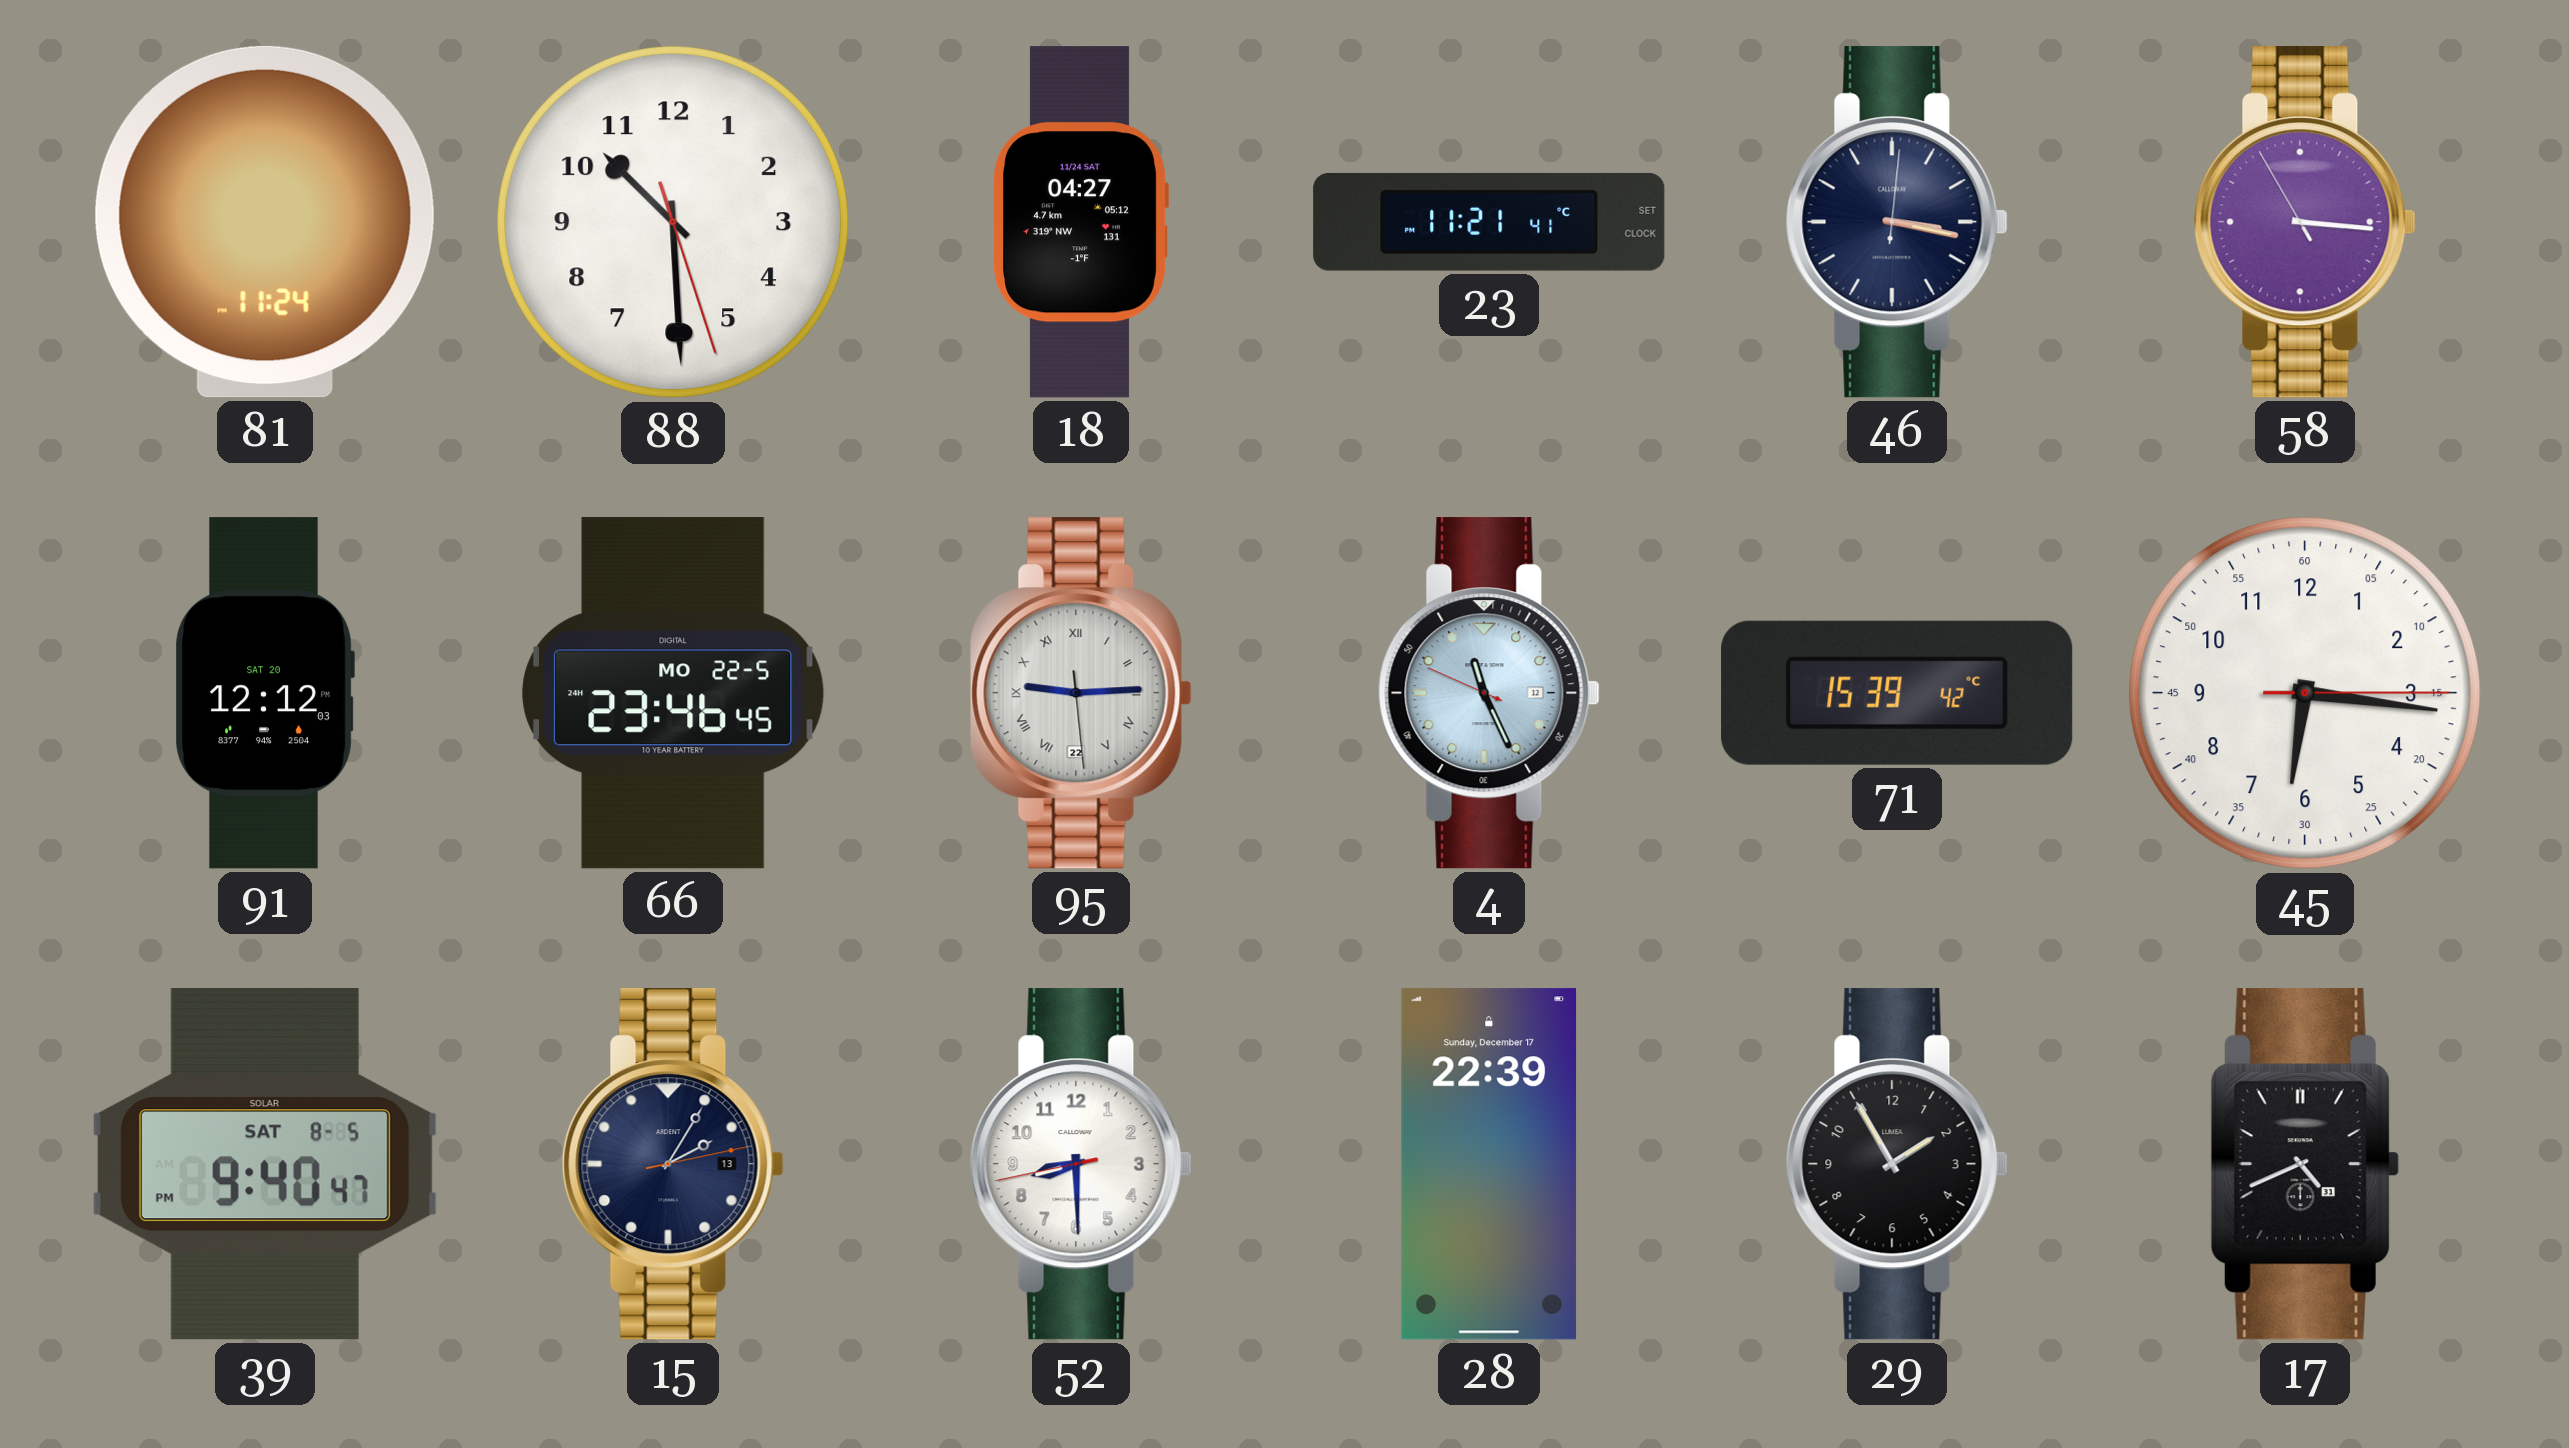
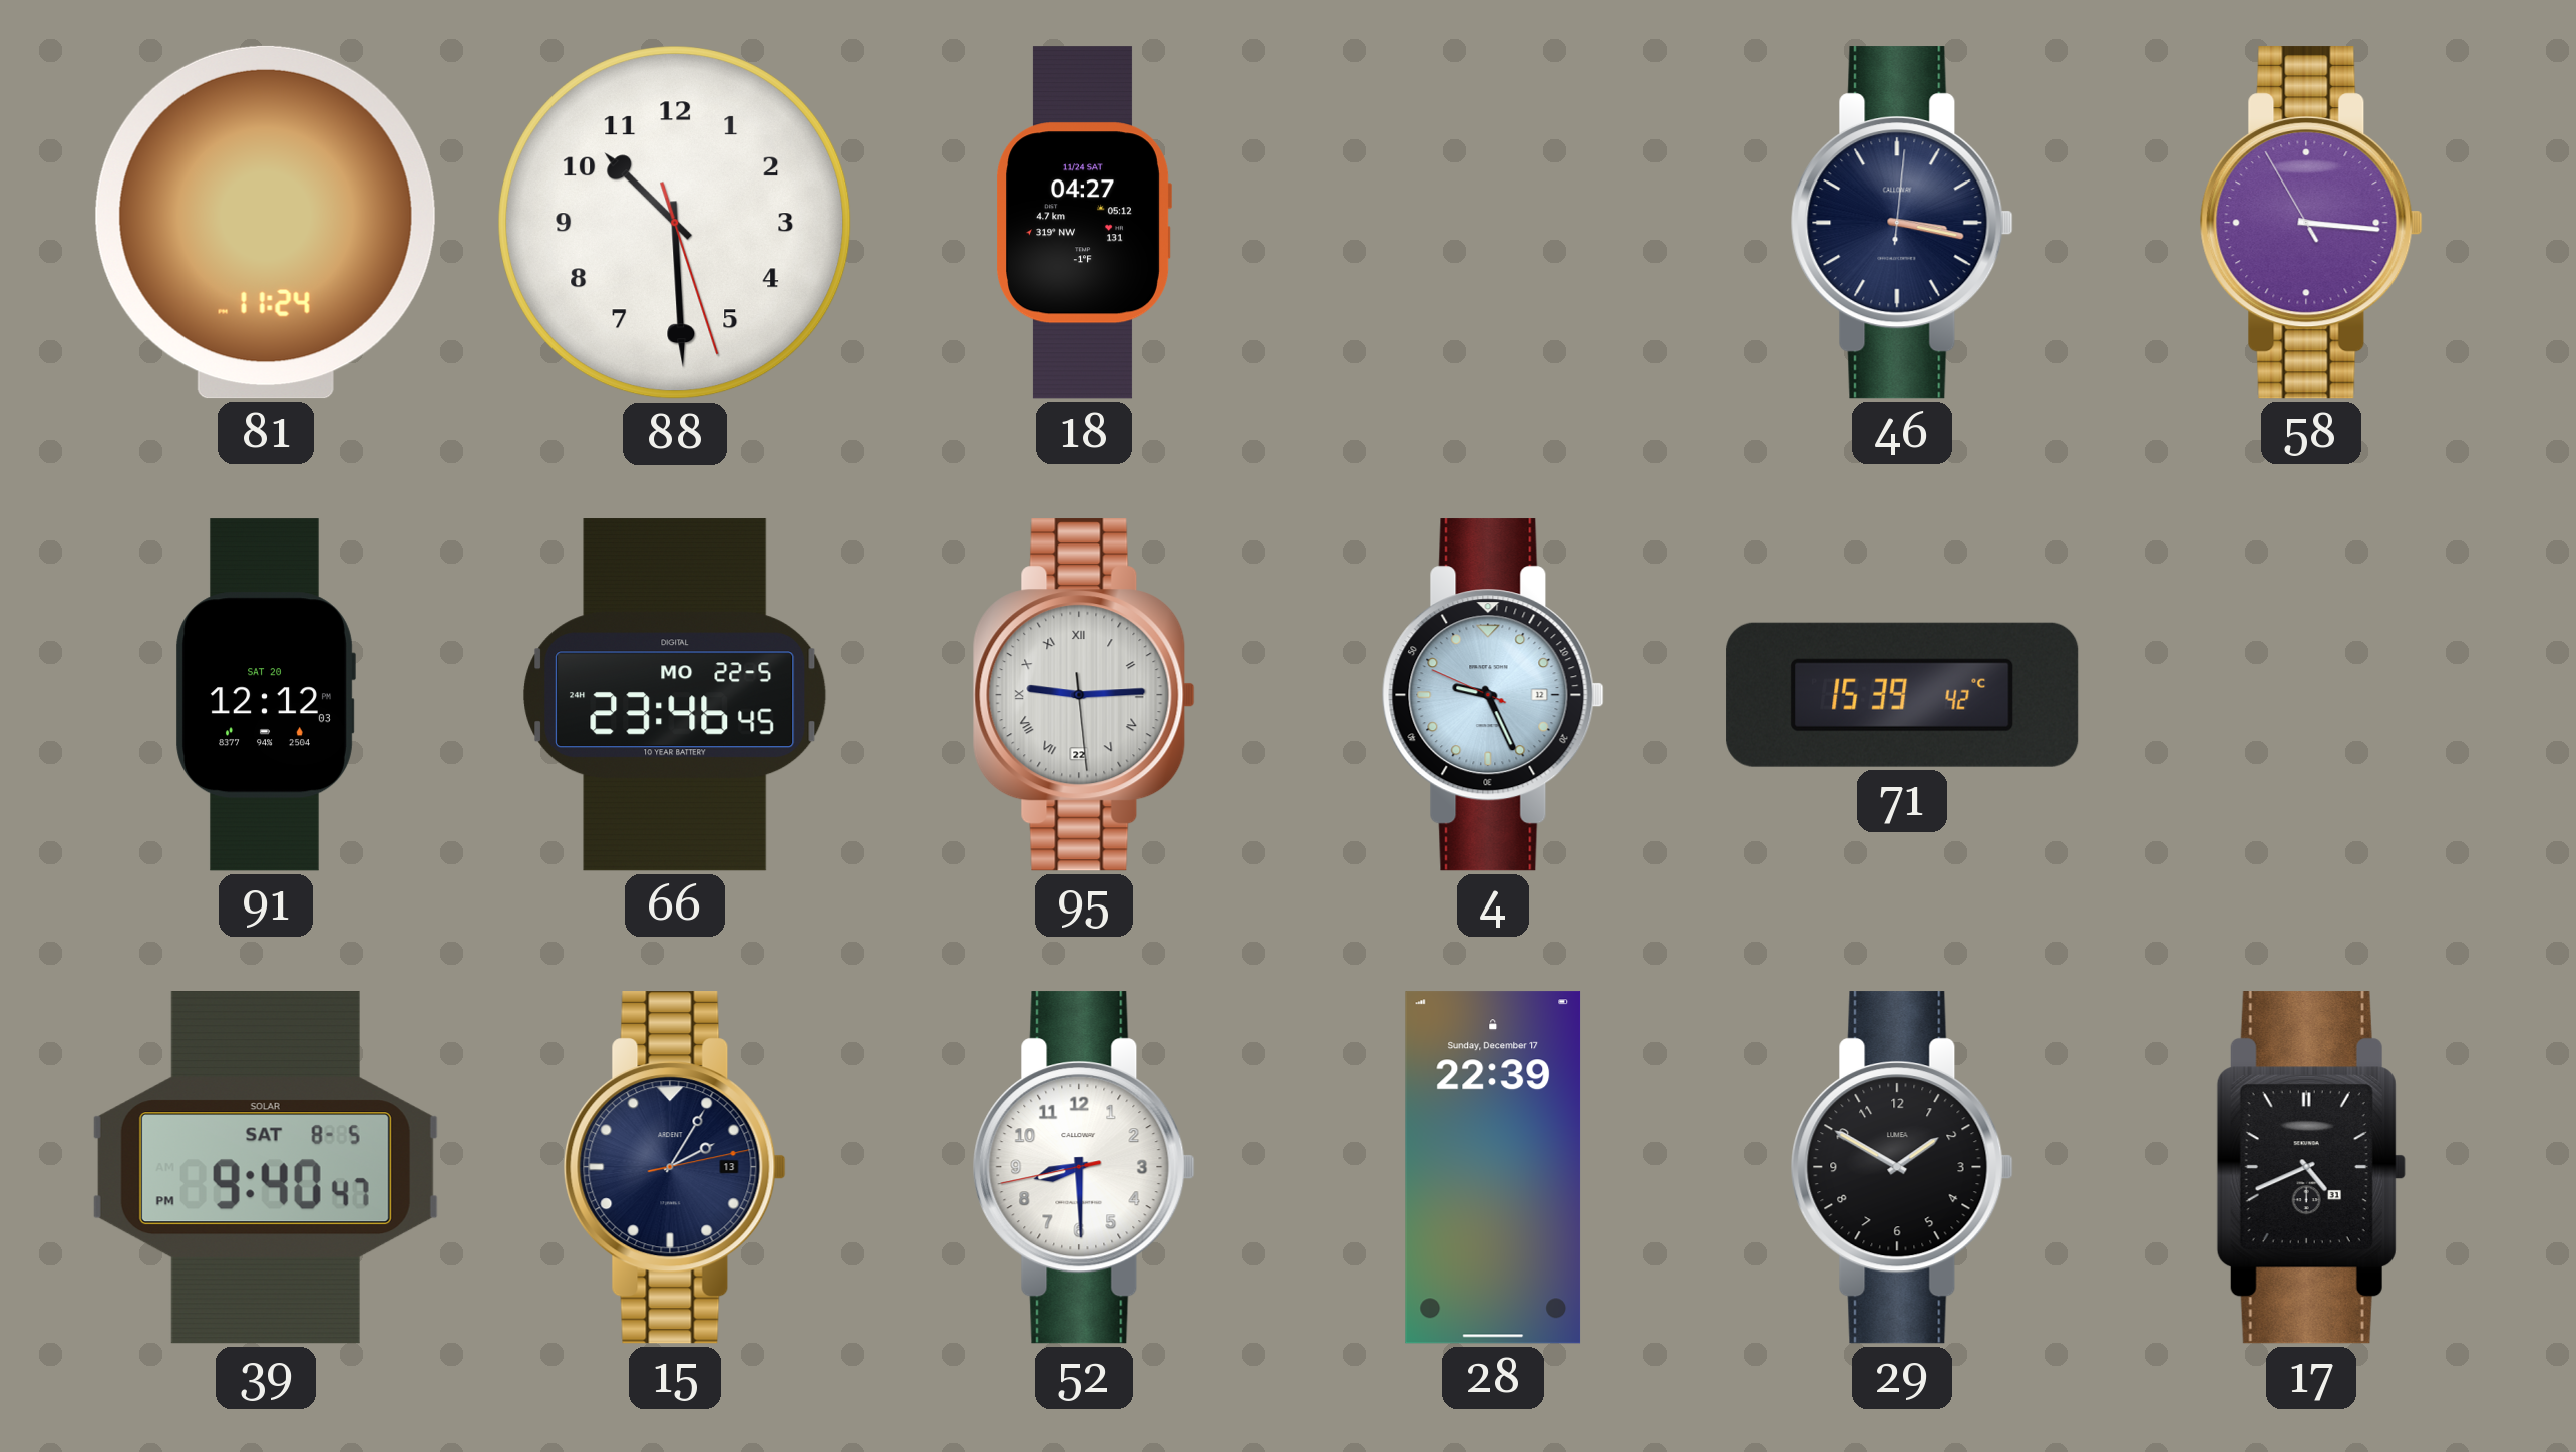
23: 11:21 -> none (1489, 222)
4: 11:25 -> 9:25 (1493, 695)
45: 6:16 -> none (2305, 693)
29: 1:55 -> 1:50 (1902, 1167)
